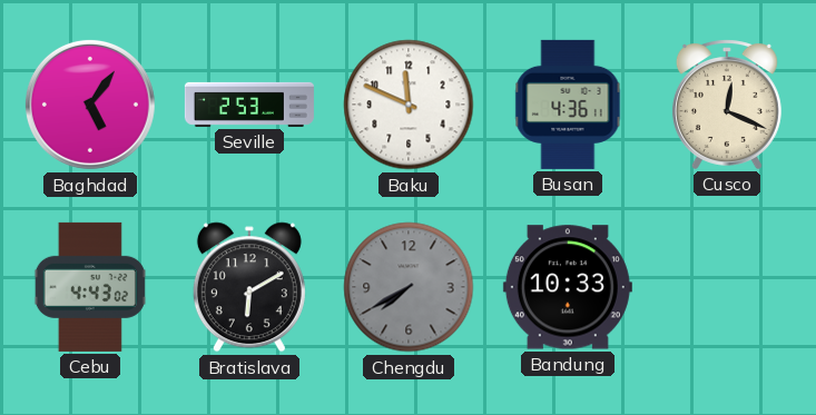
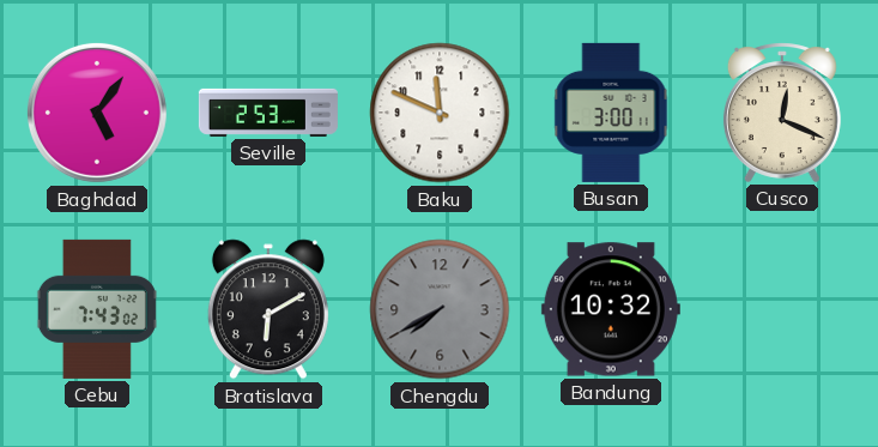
Busan: 4:36 -> 3:00 (611, 113)
Cebu: 4:43 -> 7:43 (97, 309)
Bandung: 10:33 -> 10:32 (611, 309)
